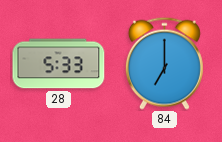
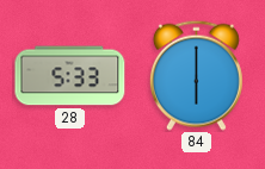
84: 7:00 -> 6:00 (196, 75)
